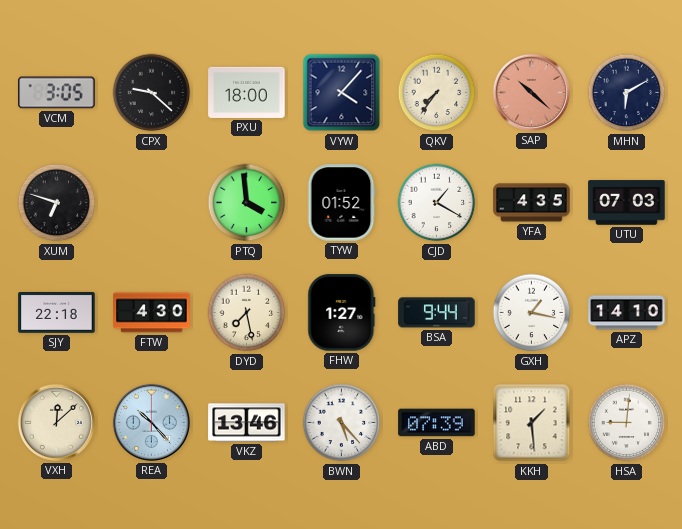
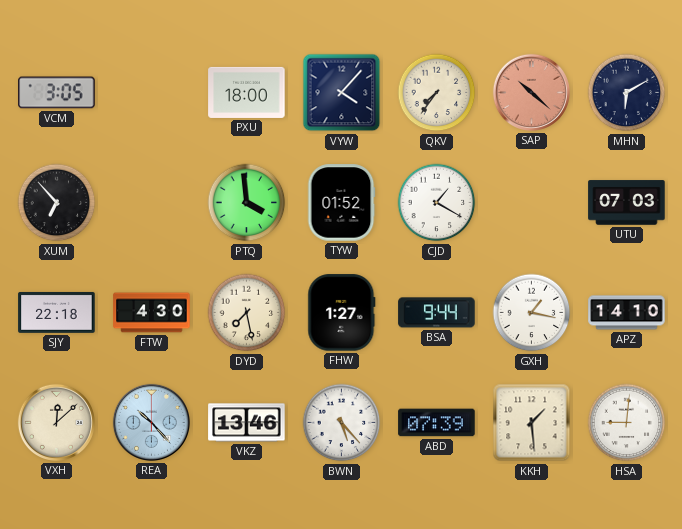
CPX: 9:22 -> none (152, 93)
XUM: 6:48 -> 6:53 (57, 203)
YFA: 4:35 -> none (532, 203)
